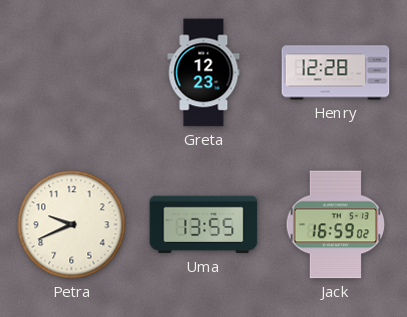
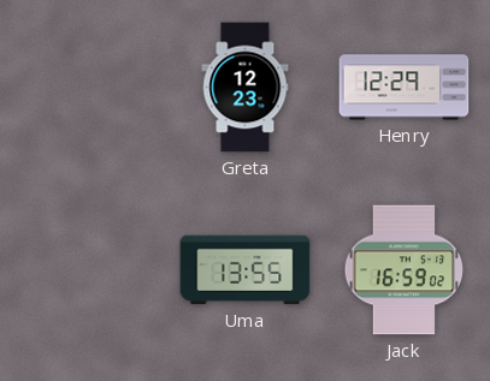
Henry: 12:28 -> 12:29 (405, 88)
Petra: 9:41 -> none (72, 225)
